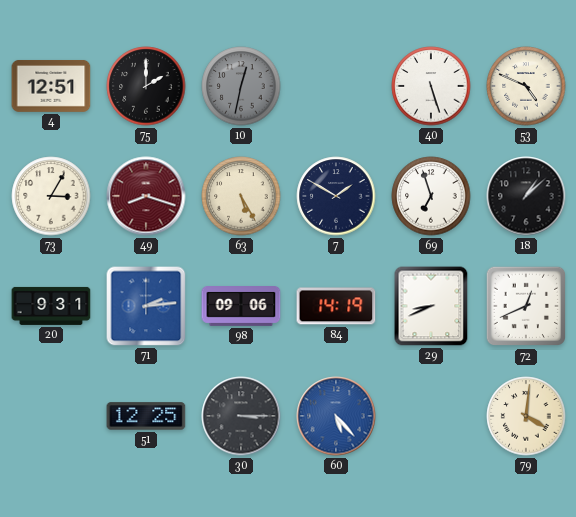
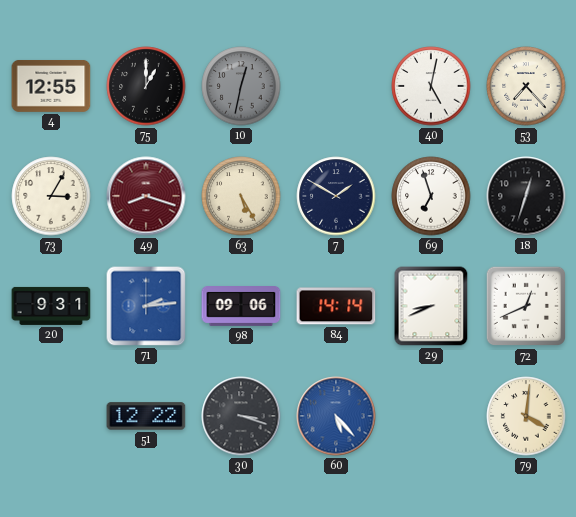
4: 12:51 -> 12:55 (51, 86)
75: 2:00 -> 1:00 (146, 86)
40: 5:27 -> 5:02 (431, 86)
53: 4:49 -> 7:23 (526, 86)
18: 1:08 -> 12:33 (526, 196)
84: 14:19 -> 14:14 (336, 306)
51: 12:25 -> 12:22 (146, 416)
30: 3:15 -> 3:18 (241, 416)
